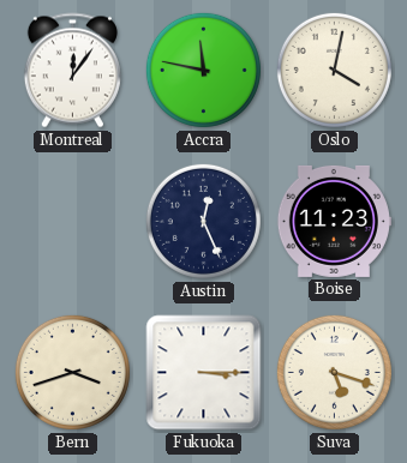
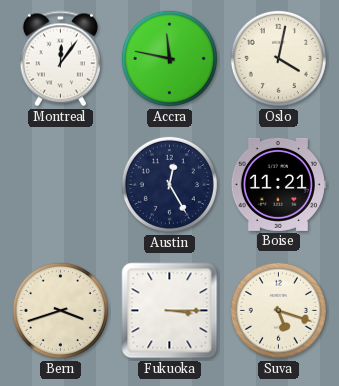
Austin: 12:26 -> 12:25 (169, 184)
Boise: 11:23 -> 11:21 (278, 184)
